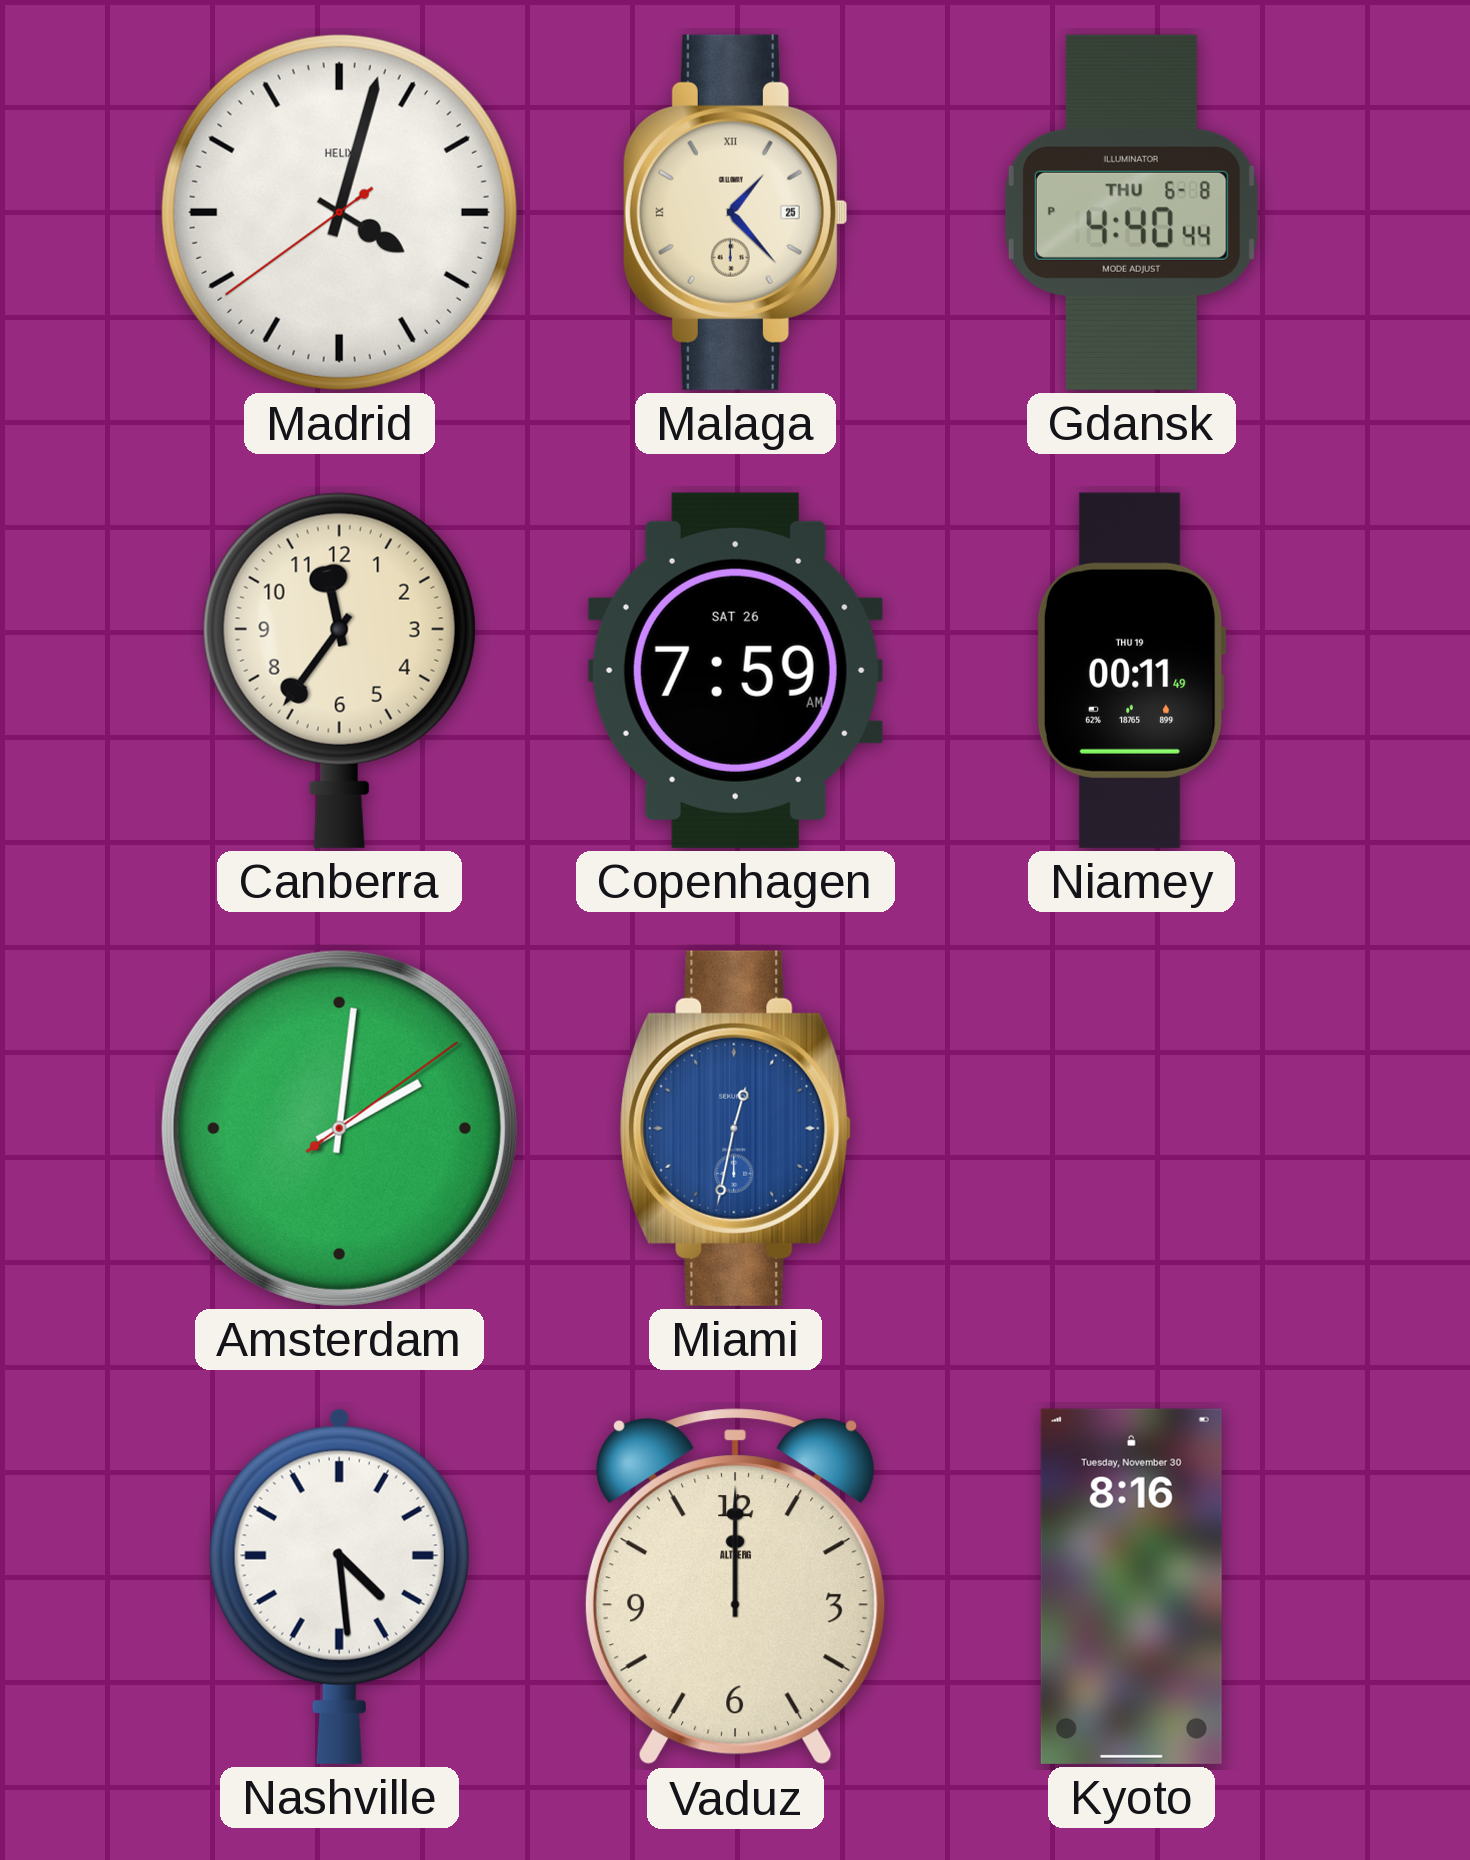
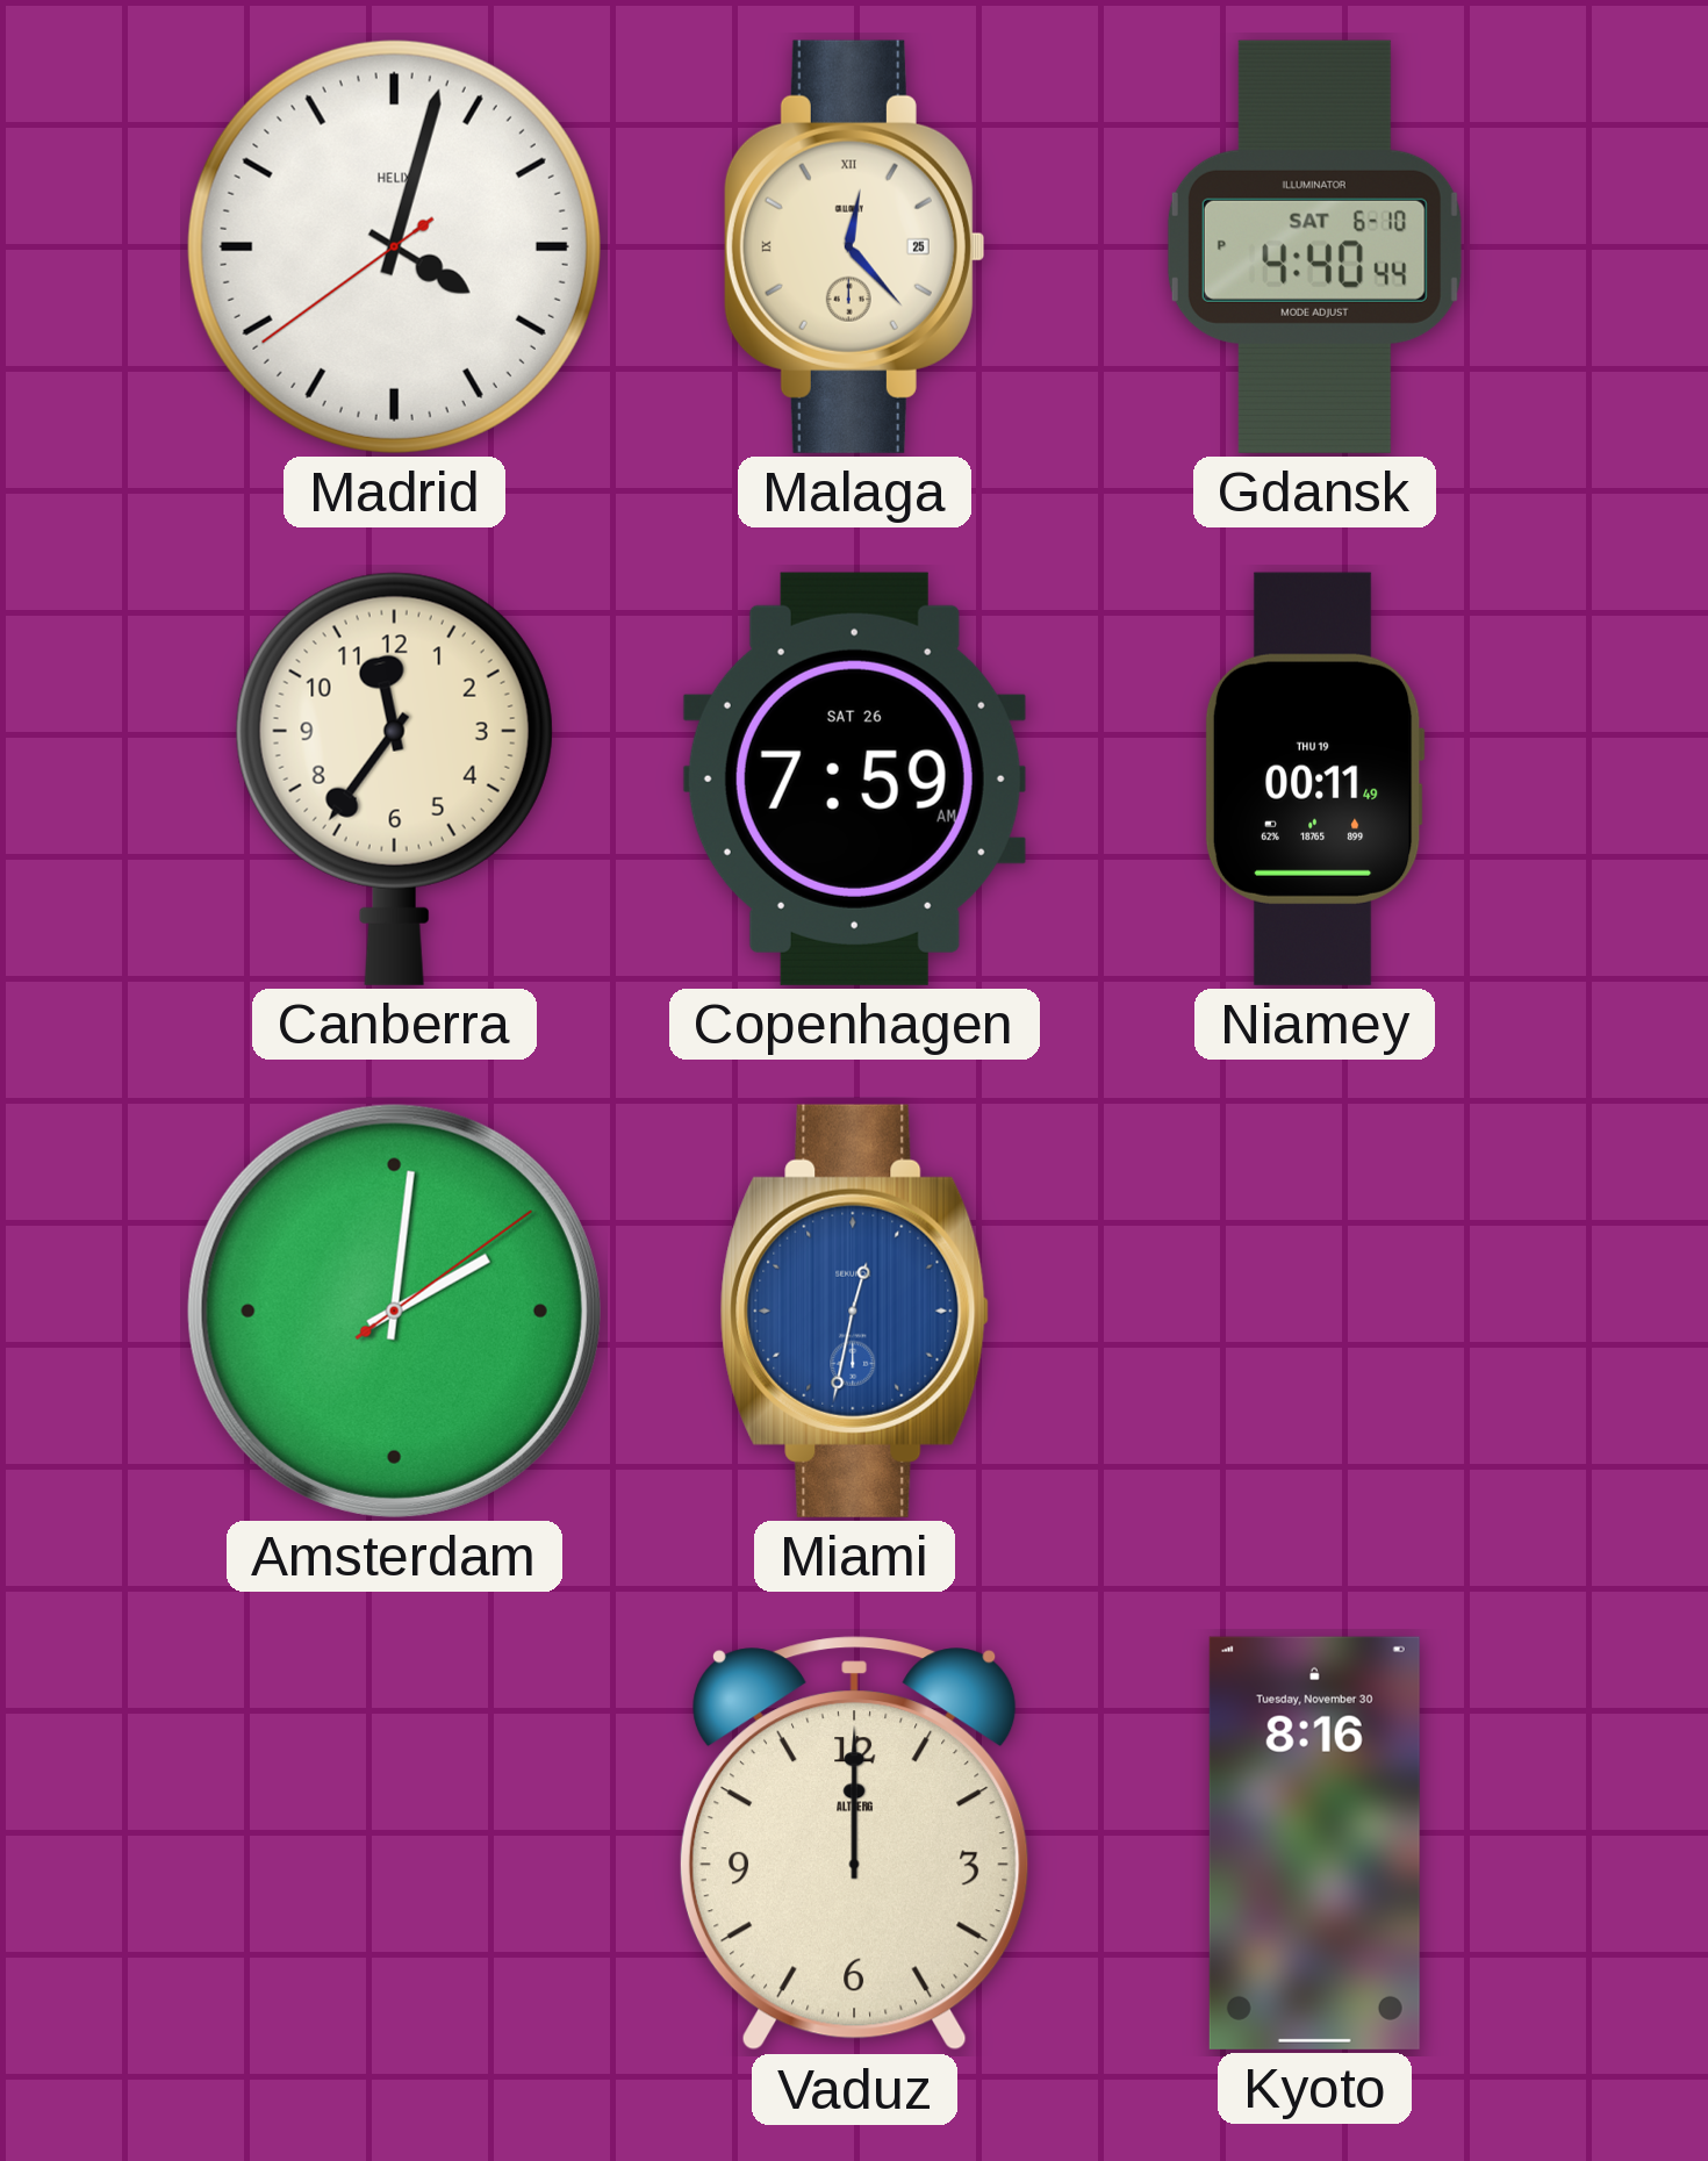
Malaga: 1:23 -> 12:23 (854, 246)
Gdansk date: THU 6-8 -> SAT 6-10 (1314, 246)
Nashville: 4:29 -> none (339, 1586)
